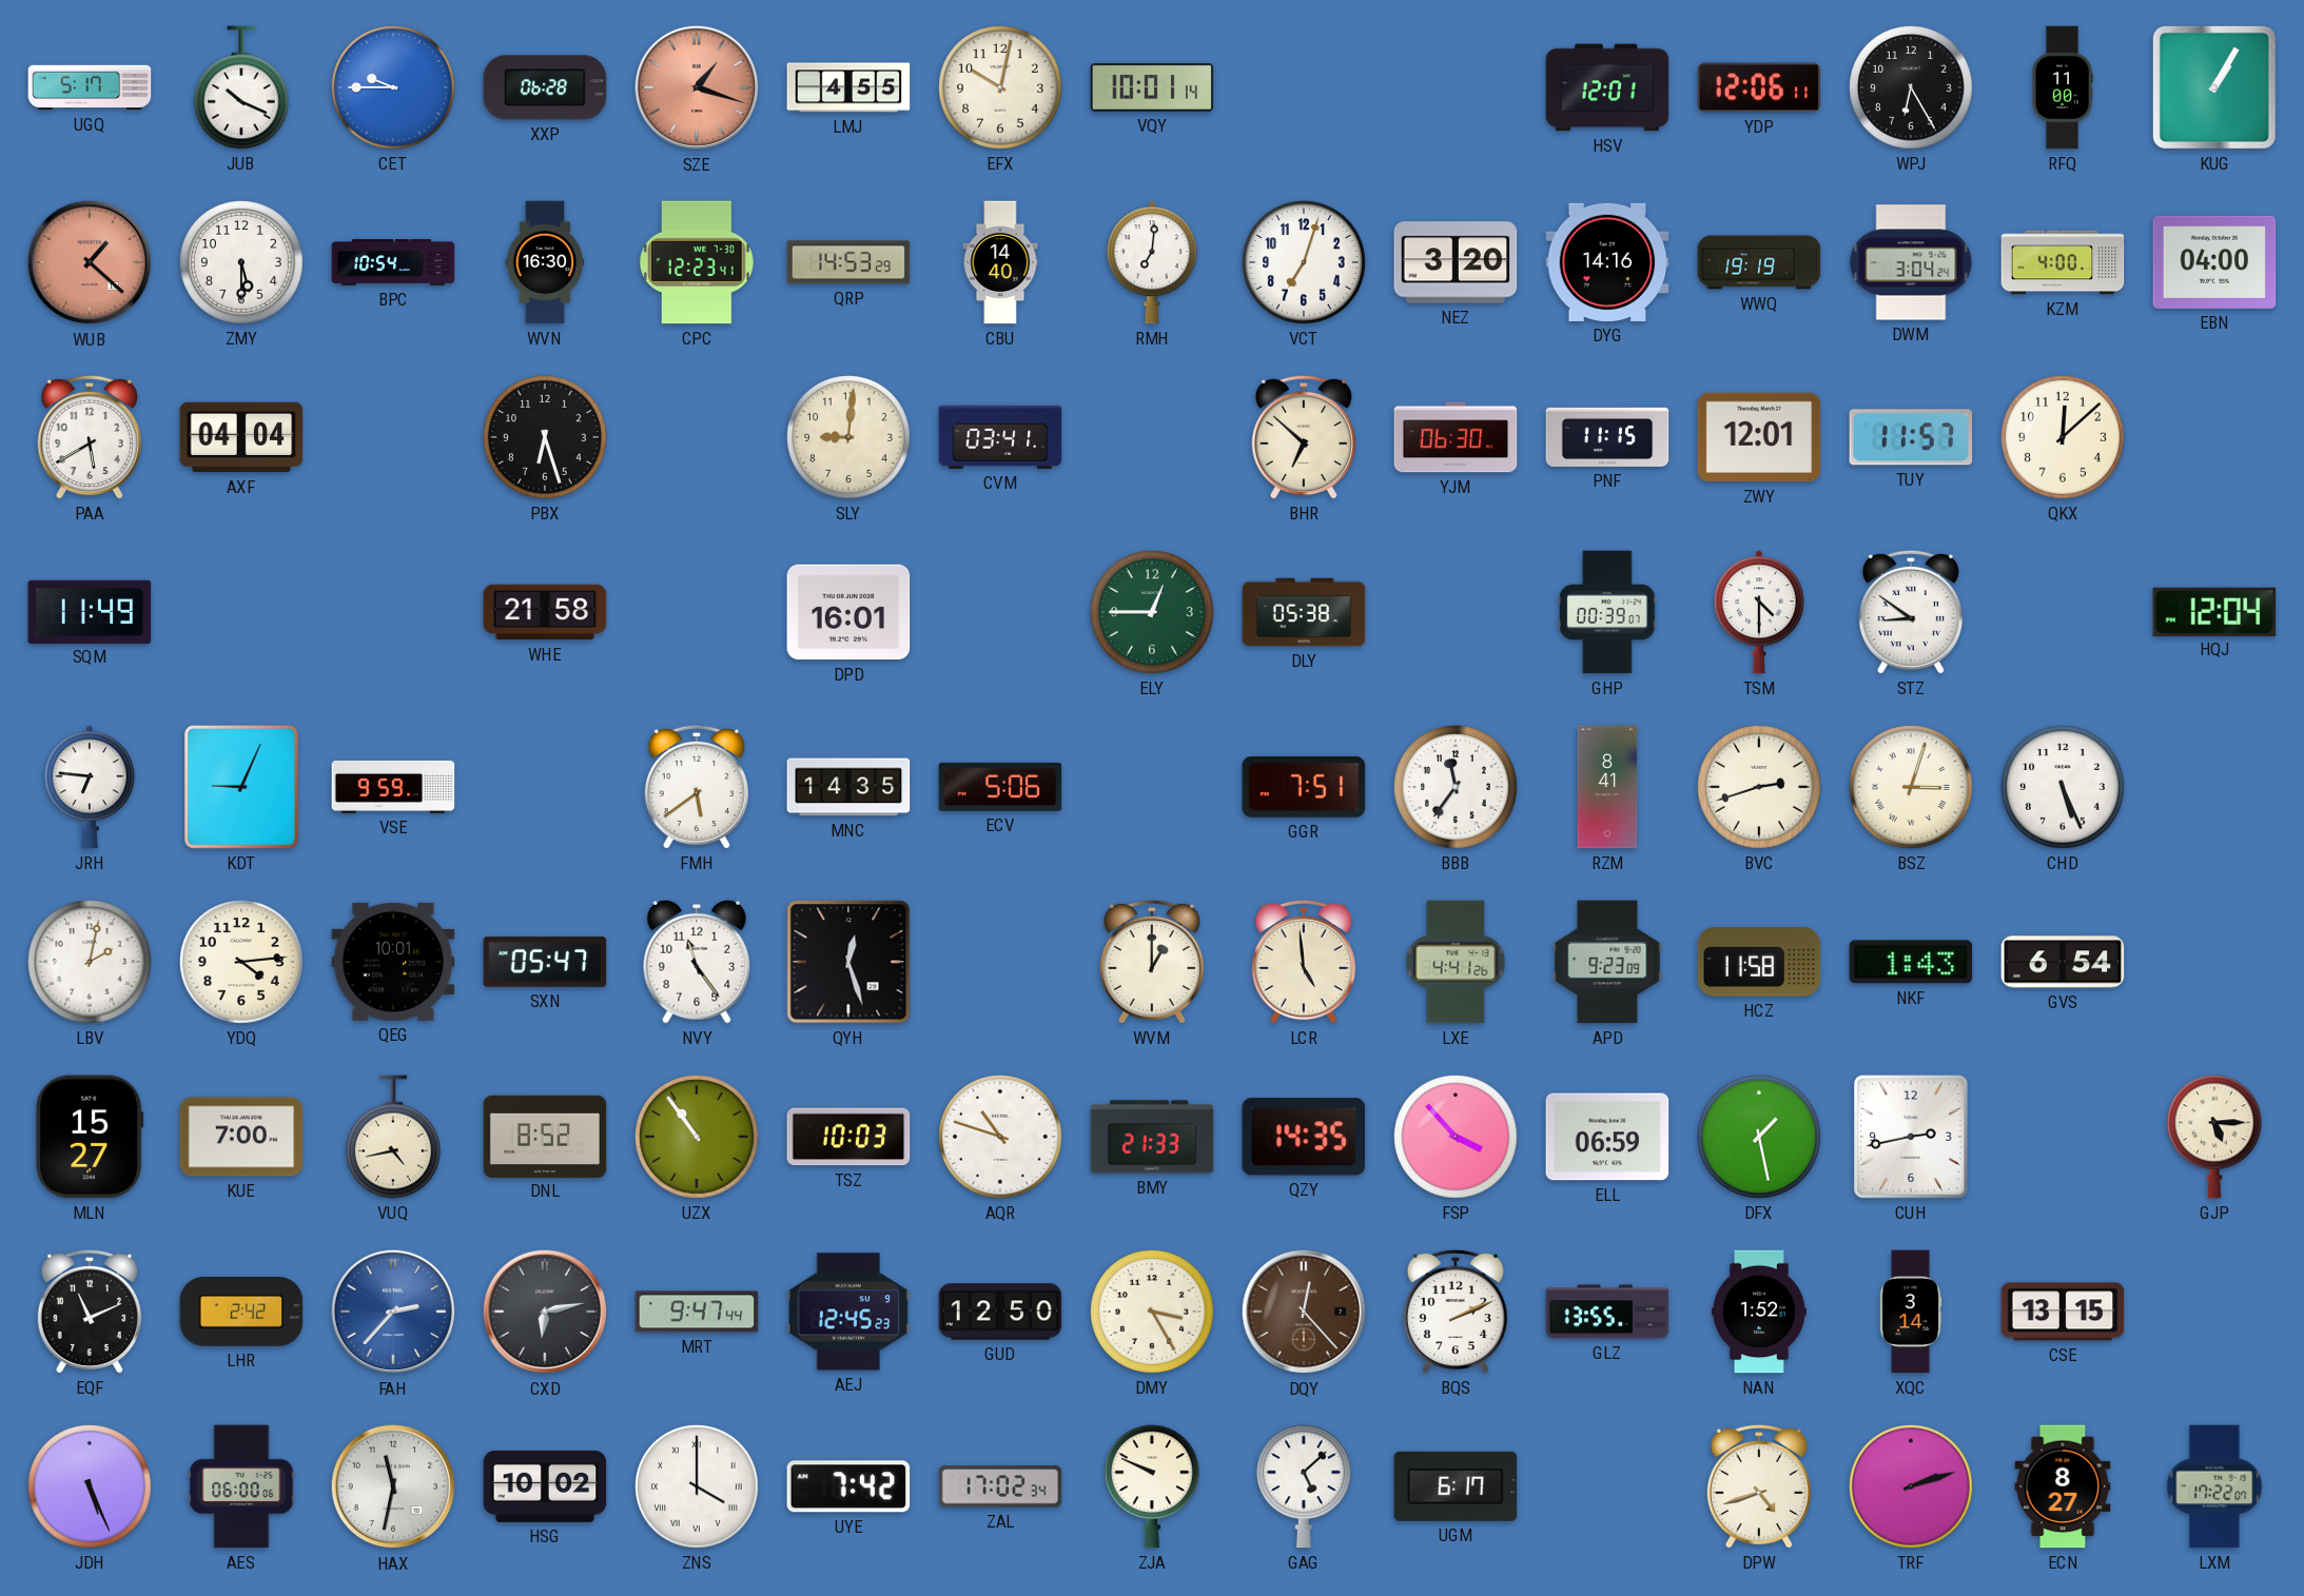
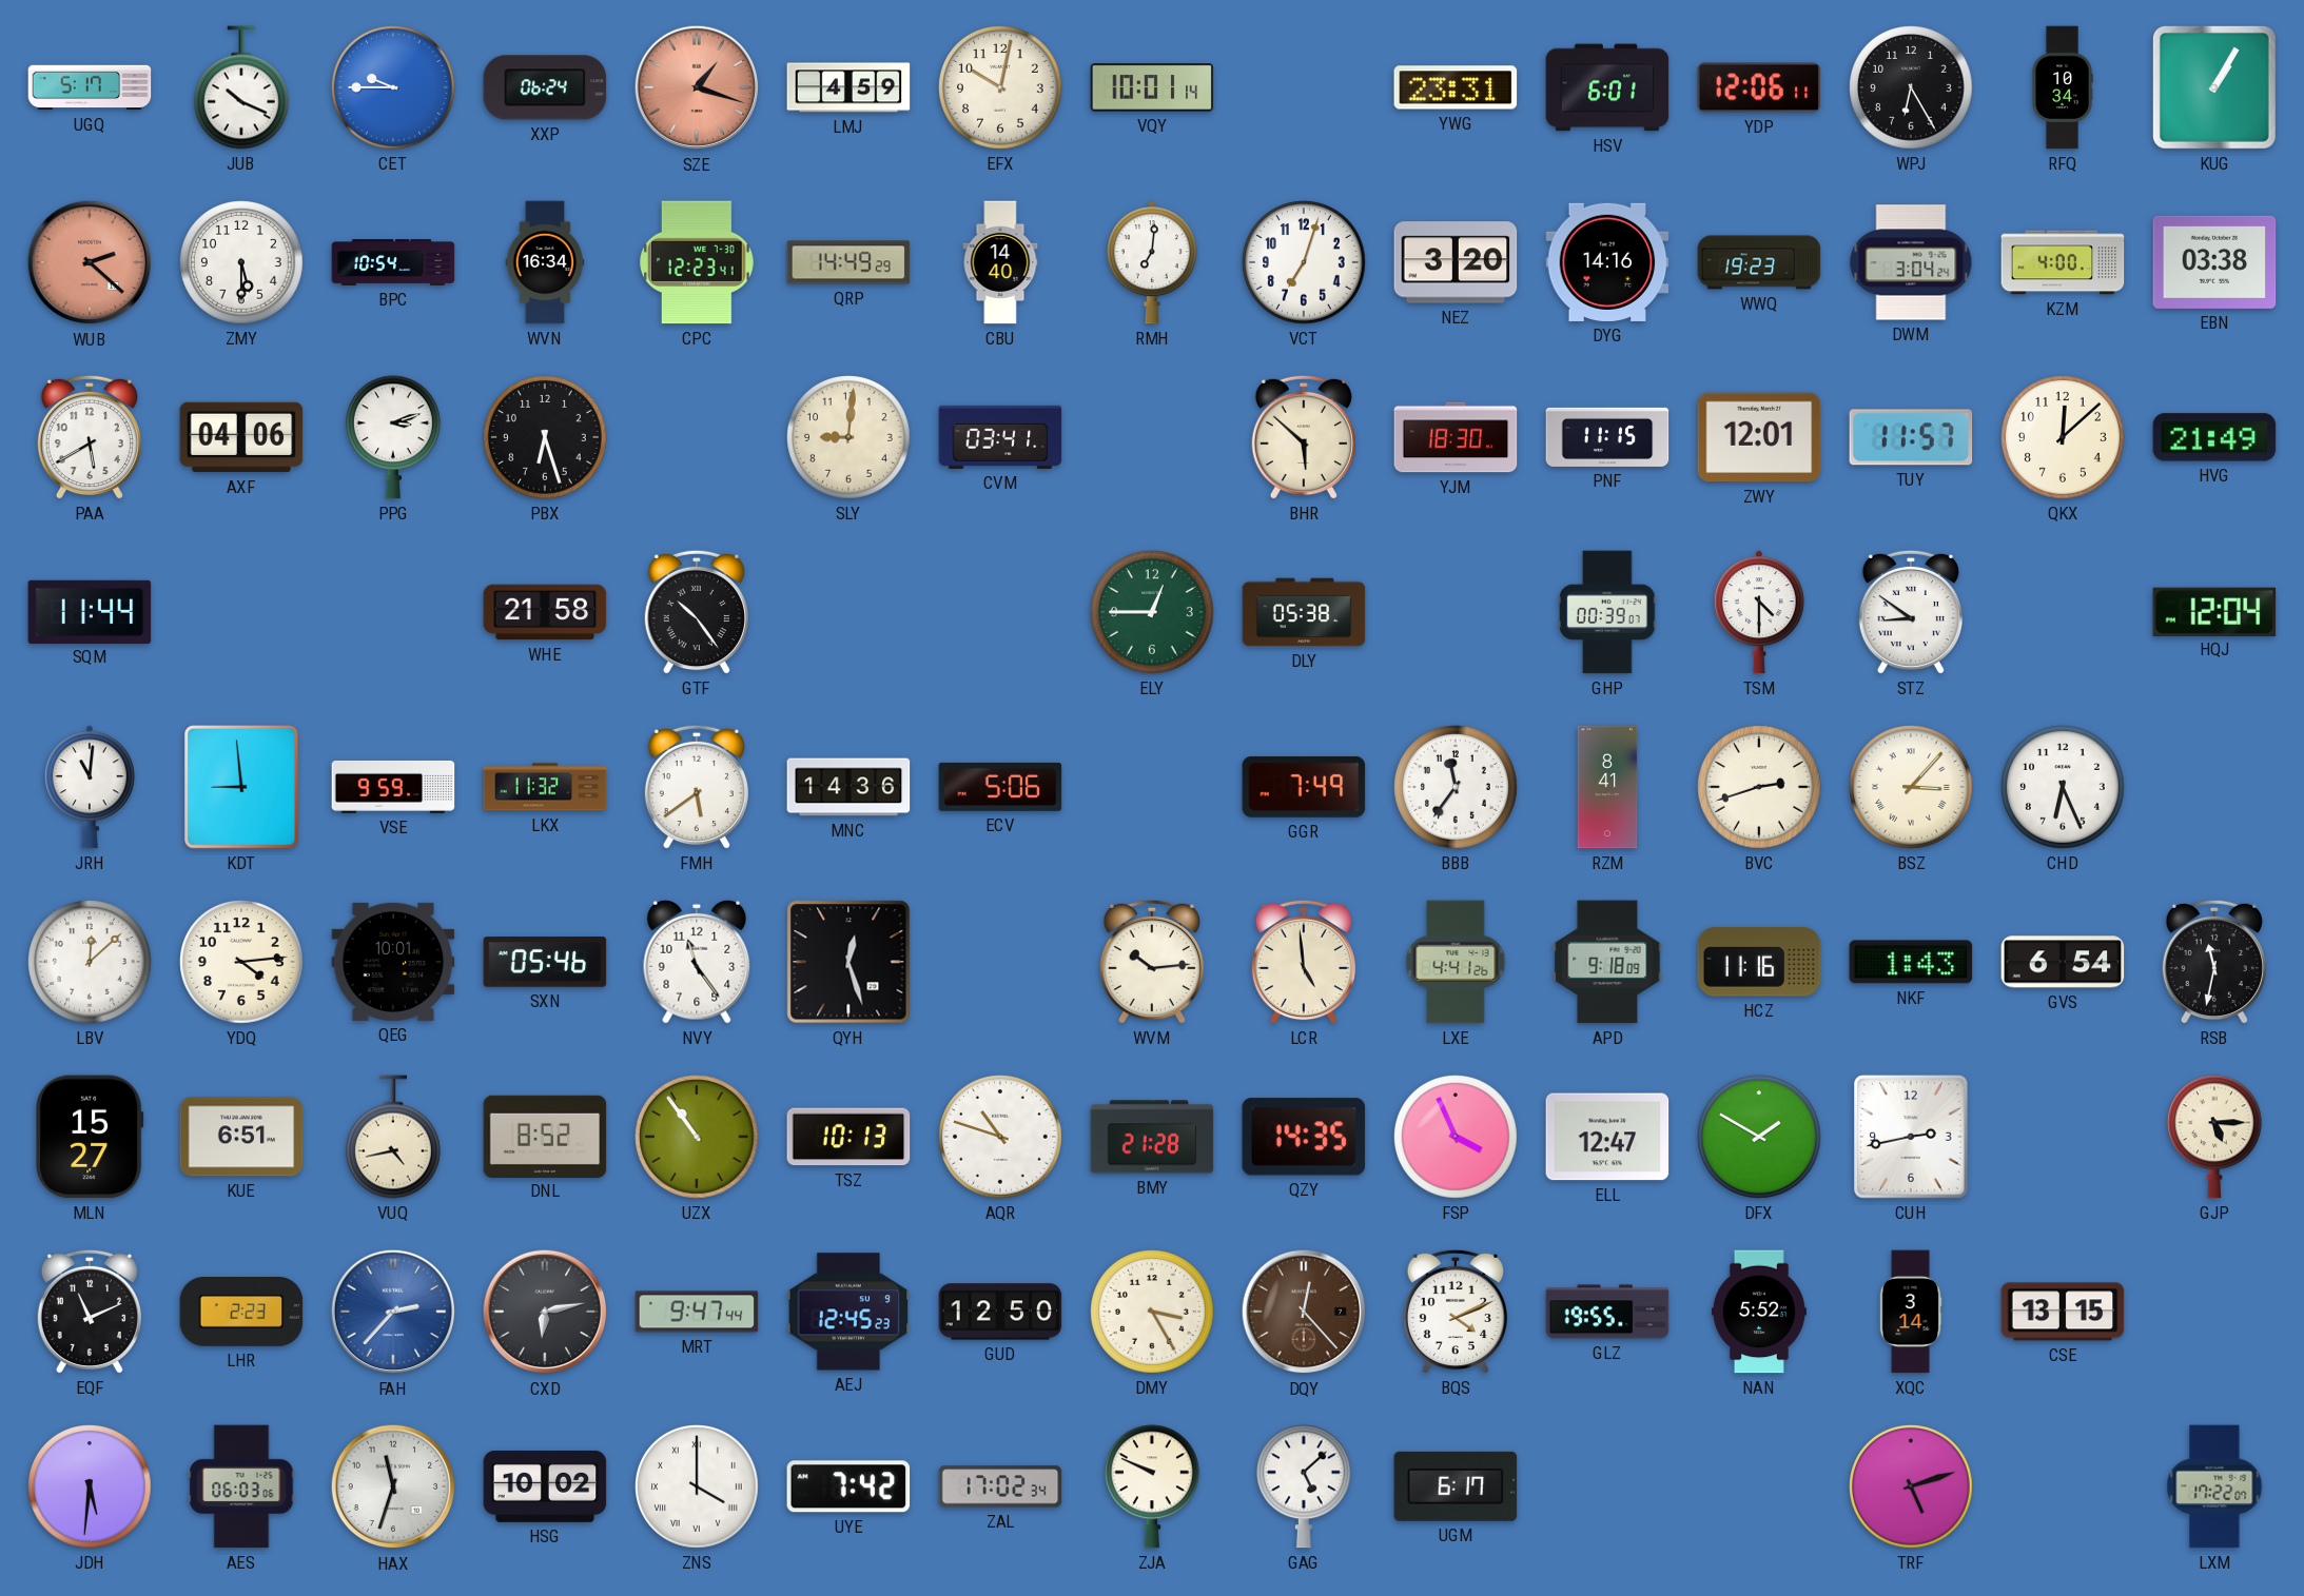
XXP: 06:28 -> 06:24 (545, 87)
LMJ: 4:55 -> 4:59 (848, 87)
YWG: none -> 23:31 (1456, 87)
HSV: 12:01 -> 6:01 (1607, 87)
RFQ: 11:00 -> 10:34 (2063, 87)
WUB: 1:22 -> 2:22 (90, 262)
WVN: 16:30 -> 16:34 (545, 262)
QRP: 14:53 -> 14:49 (848, 262)
WWQ: 19:19 -> 19:23 (1759, 262)
EBN: 04:00 -> 03:38 (2214, 262)
AXF: 04:04 -> 04:06 (241, 437)
PPG: none -> 3:12 (393, 437)
BHR: 6:52 -> 5:52 (1304, 437)
YJM: 06:30 -> 18:30 (1456, 437)
HVG: none -> 21:49 (2214, 437)
SQM: 11:49 -> 11:44 (90, 611)
GTF: none -> 10:24 (697, 612)
DPD: 16:01 -> none (848, 612)
JRH: 6:46 -> 11:01 (90, 787)
KDT: 9:04 -> 8:59 (242, 788)
LKX: none -> 11:32 (545, 787)
MNC: 14:35 -> 14:36 (848, 787)
GGR: 7:51 -> 7:49 (1304, 787)
BSZ: 3:03 -> 3:07 (1912, 788)
CHD: 5:26 -> 6:26 (2064, 788)
LBV: 2:02 -> 12:08 (91, 963)
SXN: 05:47 -> 05:46 (545, 962)
WVM: 1:00 -> 10:14 (1152, 962)
APD: 9:23 -> 9:18 (1607, 962)
HCZ: 11:58 -> 11:16 (1759, 962)
RSB: none -> 11:32 (2214, 962)
KUE: 7:00 -> 6:51 (241, 1137)
TSZ: 10:03 -> 10:13 (848, 1137)
BMY: 21:33 -> 21:28 (1152, 1137)
FSP: 3:53 -> 3:56 (1457, 1138)
ELL: 06:59 -> 12:47 (1607, 1137)
DFX: 1:28 -> 1:50 (1760, 1138)
LHR: 2:42 -> 2:23 (241, 1313)
BQS: 2:11 -> 4:11 (1456, 1312)
GLZ: 13:55 -> 19:55 (1607, 1312)
NAN: 1:52 -> 5:52 (1759, 1312)
JDH: 5:26 -> 5:31 (91, 1487)
AES: 06:00 -> 06:03 (241, 1486)
HAX: 11:32 -> 11:33 (393, 1486)
DPW: 4:42 -> none (1759, 1486)
TRF: 2:12 -> 5:12 (1912, 1487)
ECN: 8:27 -> none (2063, 1486)
